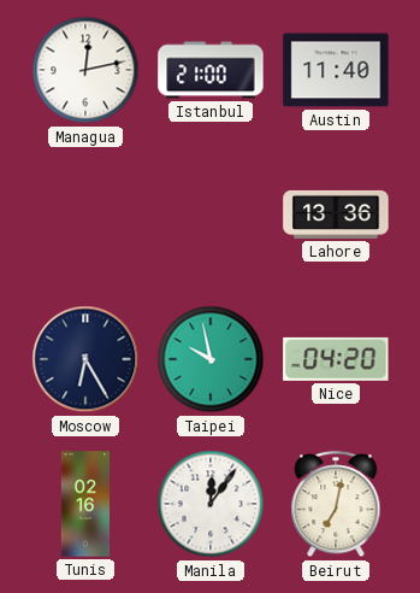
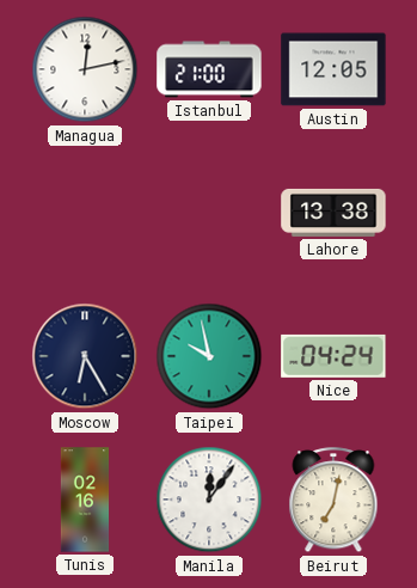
Austin: 11:40 -> 12:05 (333, 69)
Lahore: 13:36 -> 13:38 (333, 213)
Nice: 04:20 -> 04:24 (333, 356)
